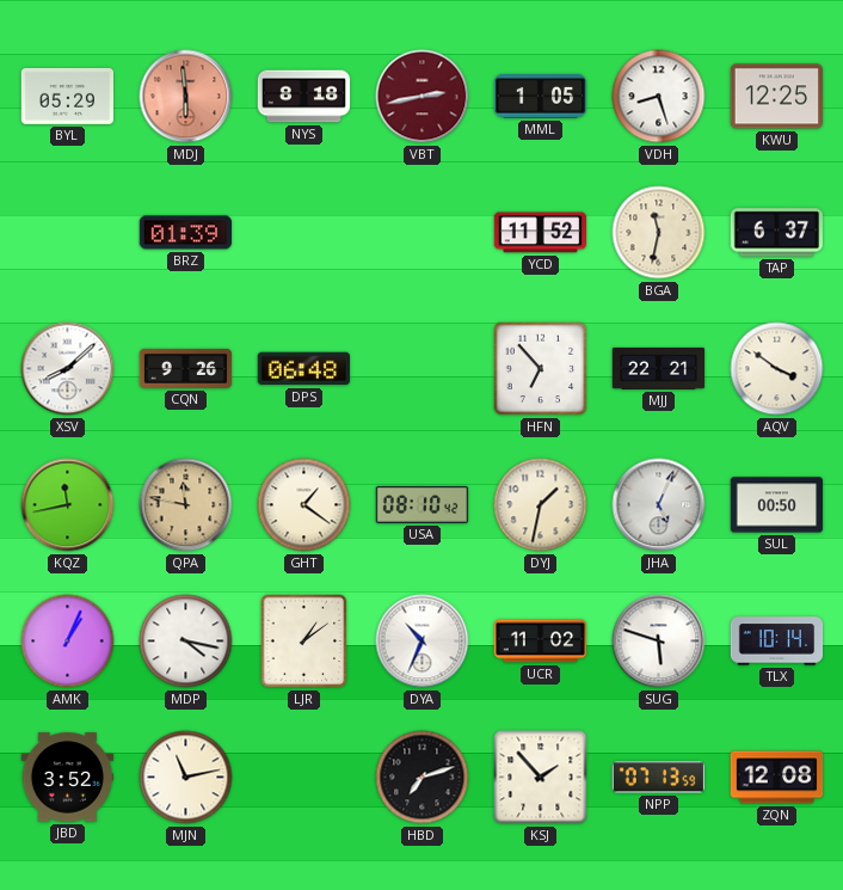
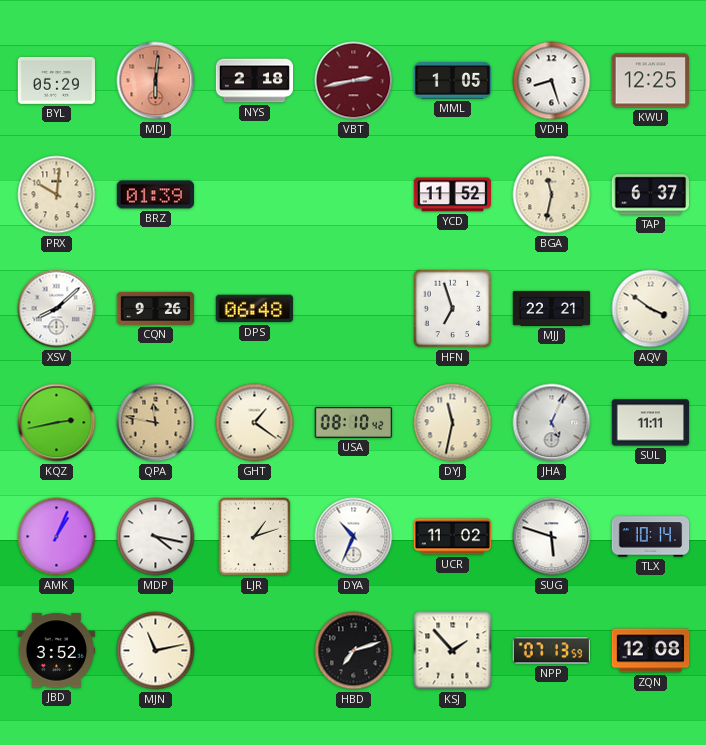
MDJ: 5:59 -> 6:01 (156, 81)
NYS: 8:18 -> 2:18 (255, 81)
PRX: none -> 10:01 (57, 195)
HFN: 6:53 -> 6:57 (453, 309)
KQZ: 11:43 -> 2:43 (57, 423)
DYJ: 1:32 -> 11:32 (453, 423)
SUL: 00:50 -> 11:11 (651, 423)
LJR: 1:09 -> 1:12 (255, 537)
